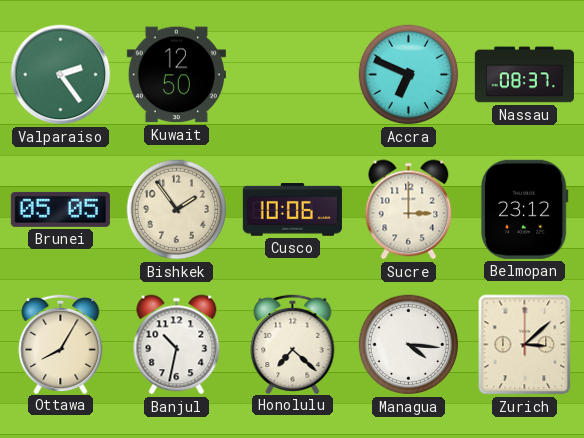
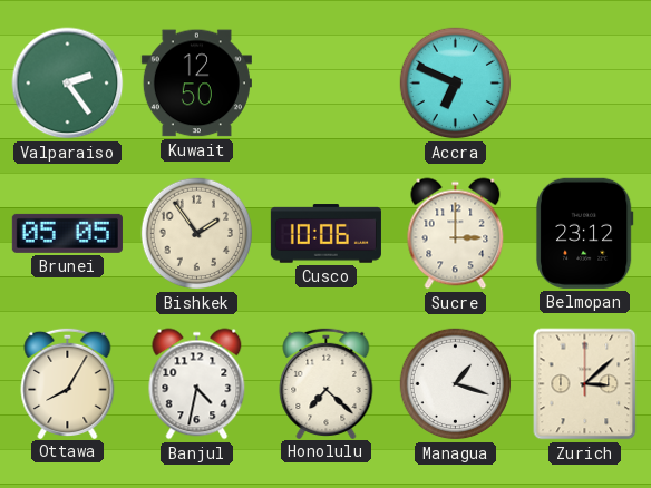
Nassau: 08:37 -> none (524, 75)
Banjul: 10:32 -> 4:32 (197, 384)
Managua: 4:16 -> 1:18 (456, 384)
